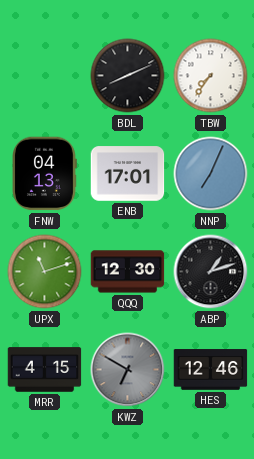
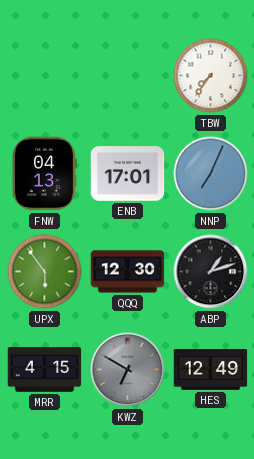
BDL: 8:11 -> none (128, 76)
UPX: 11:12 -> 5:54 (45, 272)
HES: 12:46 -> 12:49 (211, 370)
